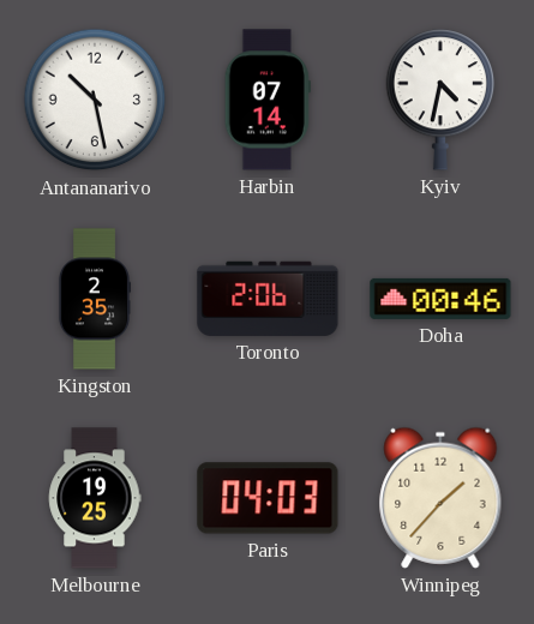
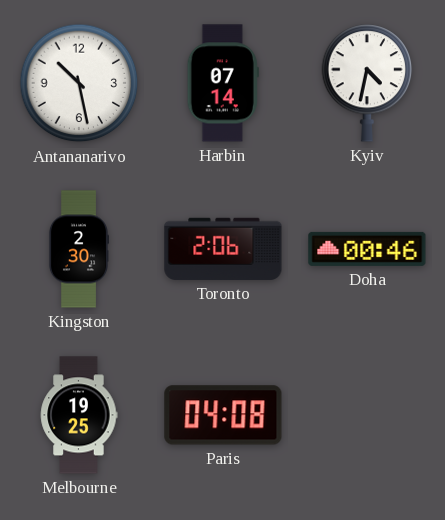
Kingston: 2:35 -> 2:30 (78, 249)
Paris: 04:03 -> 04:08 (223, 415)
Winnipeg: 1:37 -> none (440, 498)
